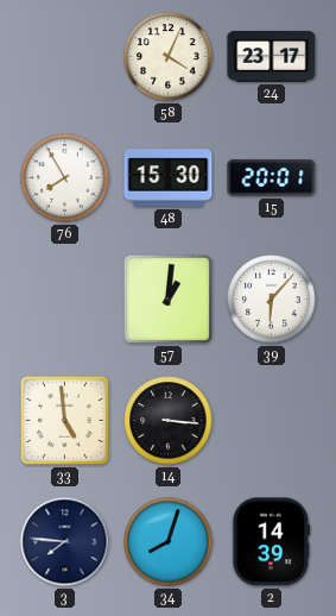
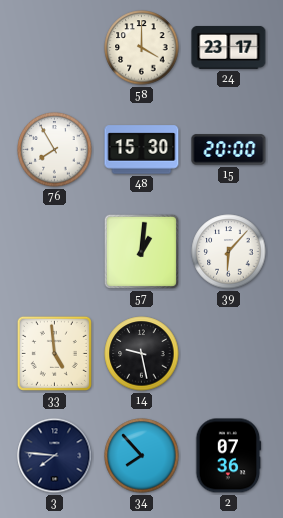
58: 4:04 -> 4:00 (142, 48)
15: 20:01 -> 20:00 (229, 150)
14: 3:16 -> 9:28 (142, 354)
34: 8:03 -> 7:53 (142, 456)
2: 14:39 -> 07:36 (229, 456)
